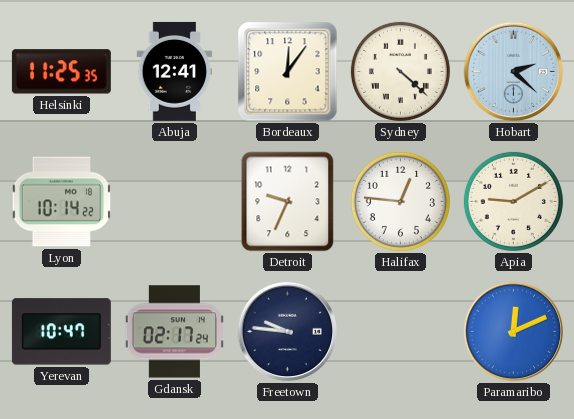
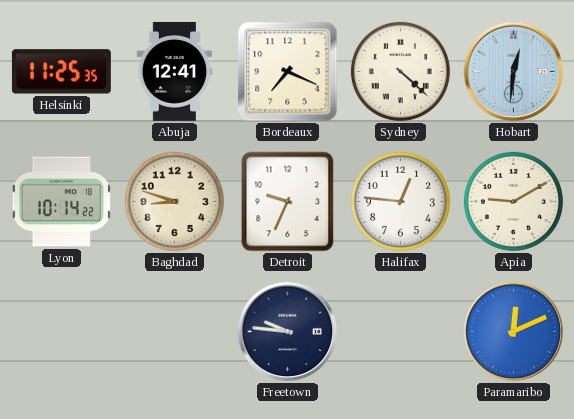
Bordeaux: 12:06 -> 7:19 (288, 72)
Hobart: 2:22 -> 12:31 (514, 72)
Baghdad: none -> 8:48 (174, 201)
Yerevan: 10:47 -> none (61, 332)
Gdansk: 02:17 -> none (174, 332)
